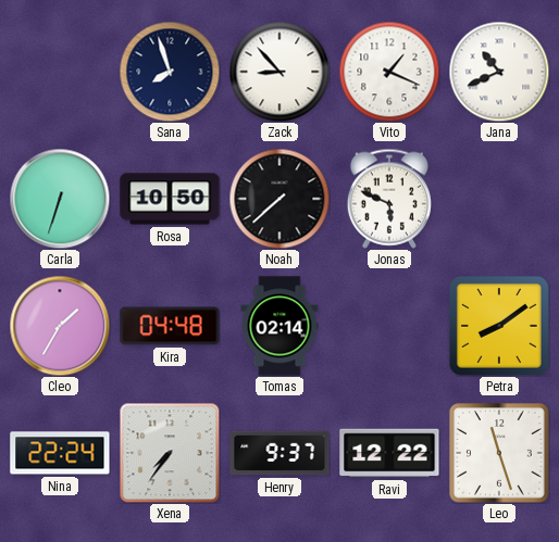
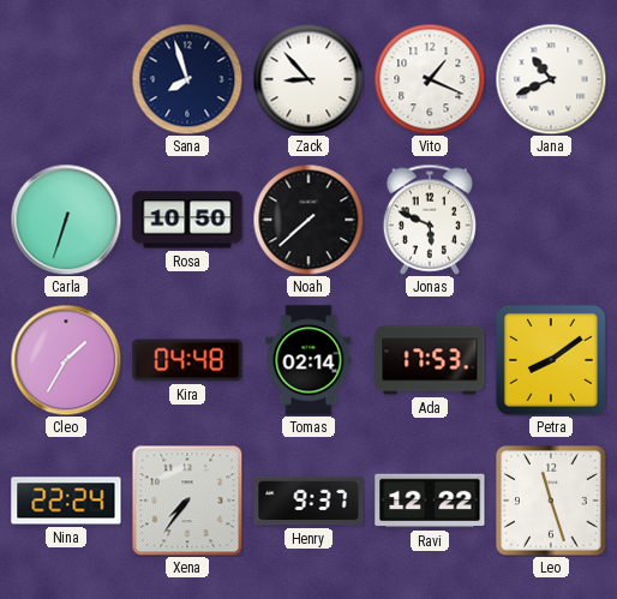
Ada: none -> 17:53 (430, 360)
